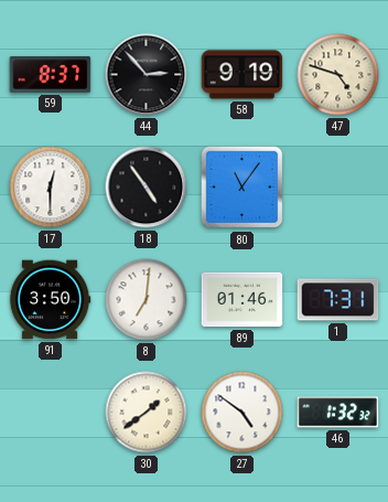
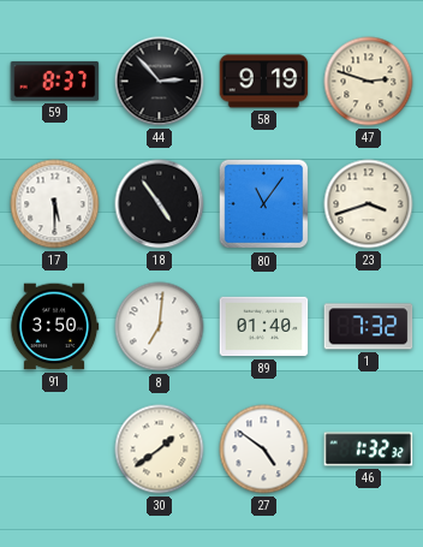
47: 4:48 -> 2:48 (369, 82)
17: 12:30 -> 5:30 (55, 204)
23: none -> 3:42 (369, 204)
89: 01:46 -> 01:40 (264, 327)
1: 7:31 -> 7:32 (369, 327)
